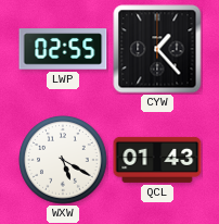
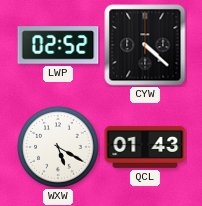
LWP: 02:55 -> 02:52 (58, 45)
CYW: 1:23 -> 4:22 (145, 45)
